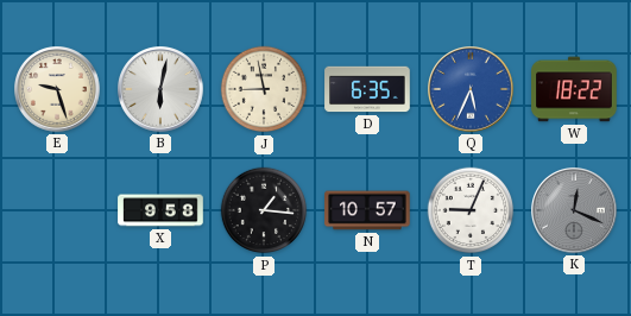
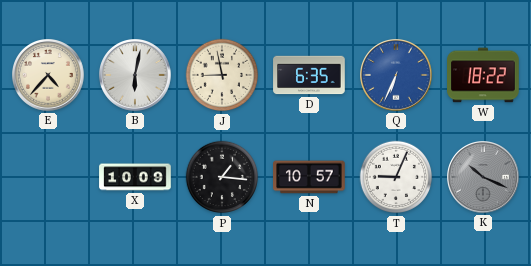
E: 9:27 -> 4:37 (49, 76)
Q: 5:34 -> 6:34 (397, 76)
X: 9:58 -> 10:09 (135, 177)
K: 12:19 -> 10:19 (484, 178)
